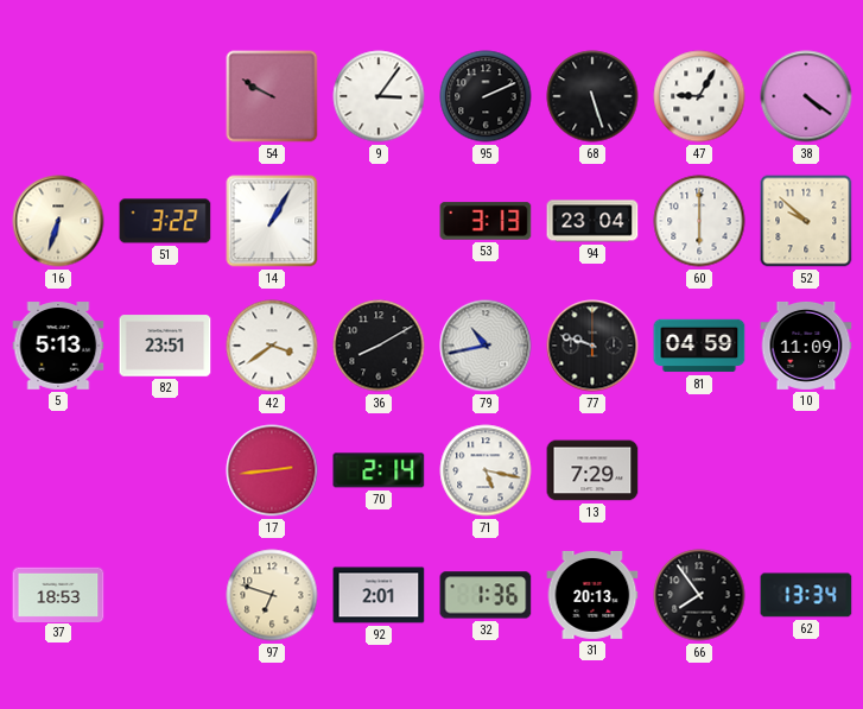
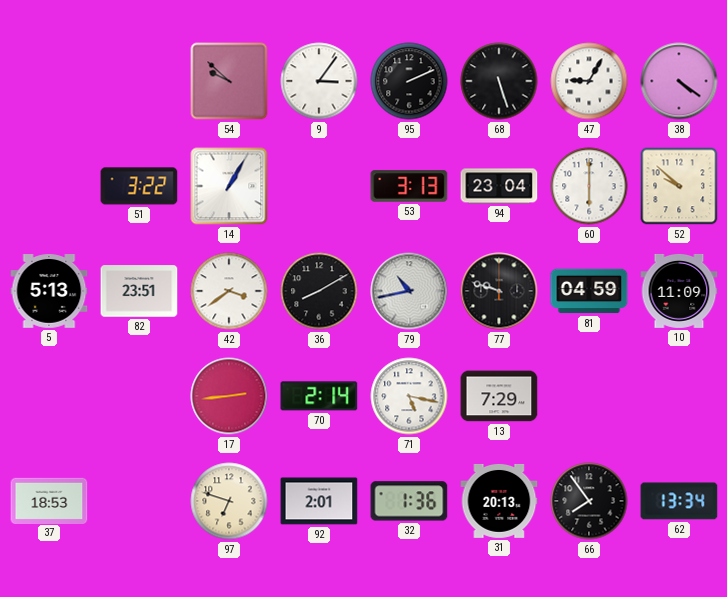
54: 9:50 -> 9:52 (229, 81)
16: 6:33 -> none (58, 221)
